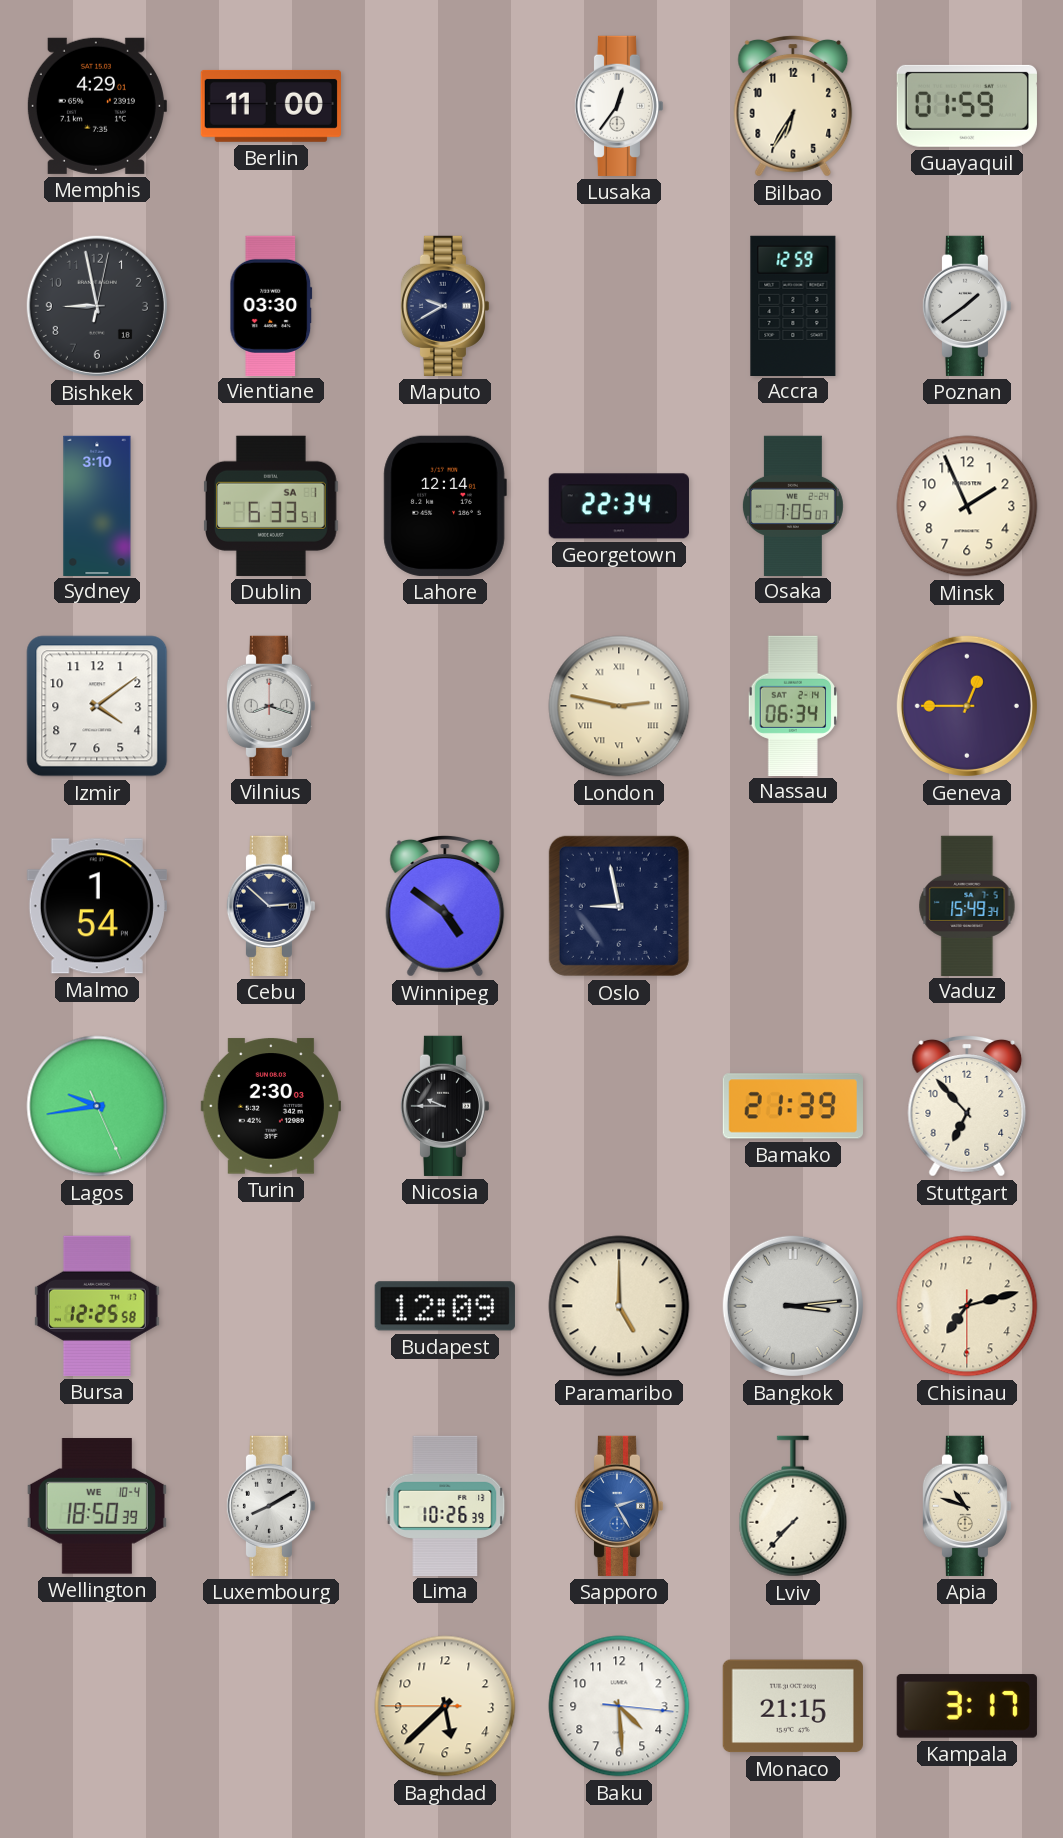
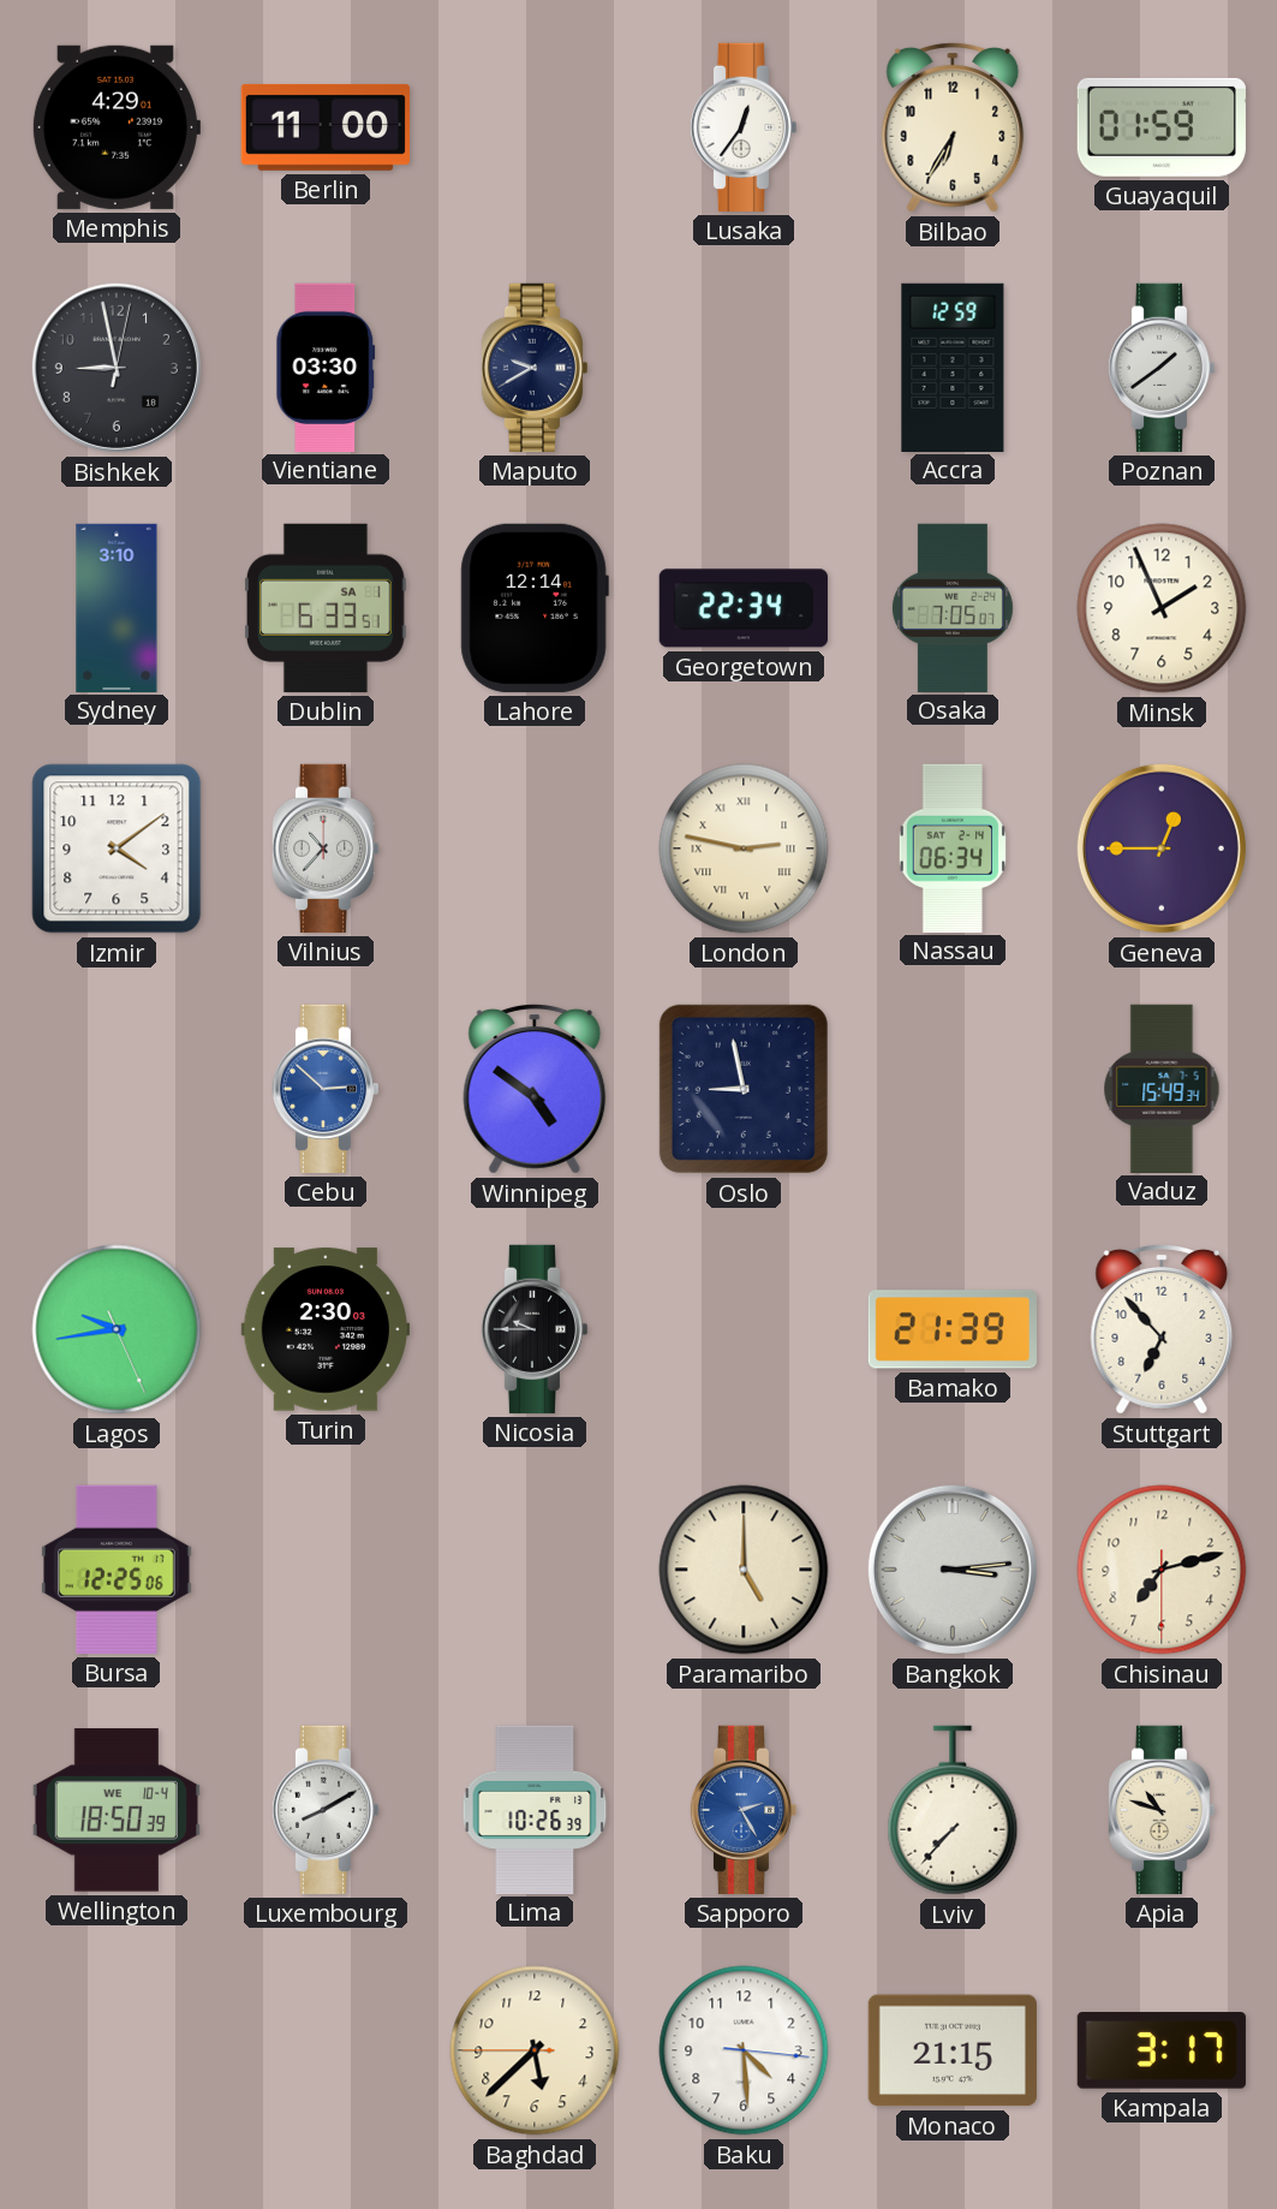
Vilnius: 8:18 -> 10:37 (326, 849)
Malmo: 1:54 -> none (97, 906)
Cebu dial: navy -> blue (326, 1089)
Bursa: 12:25:58 -> 12:25:06 (118, 1570)
Budapest: 12:09 -> none (445, 1306)
